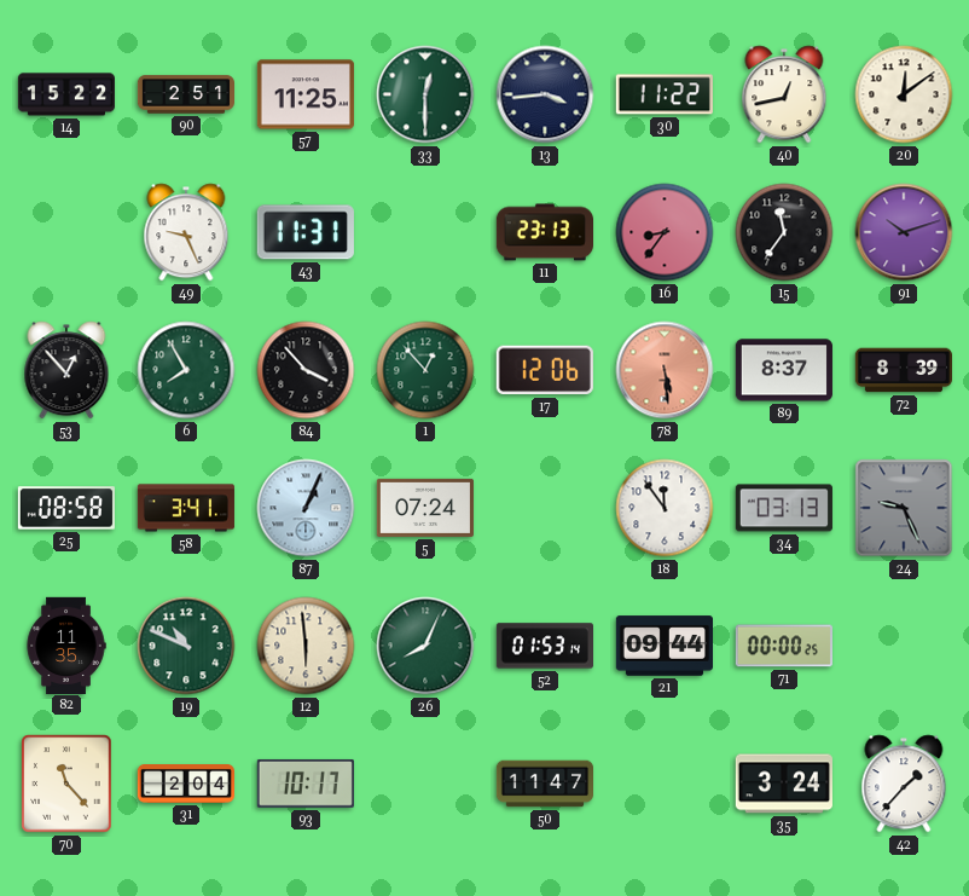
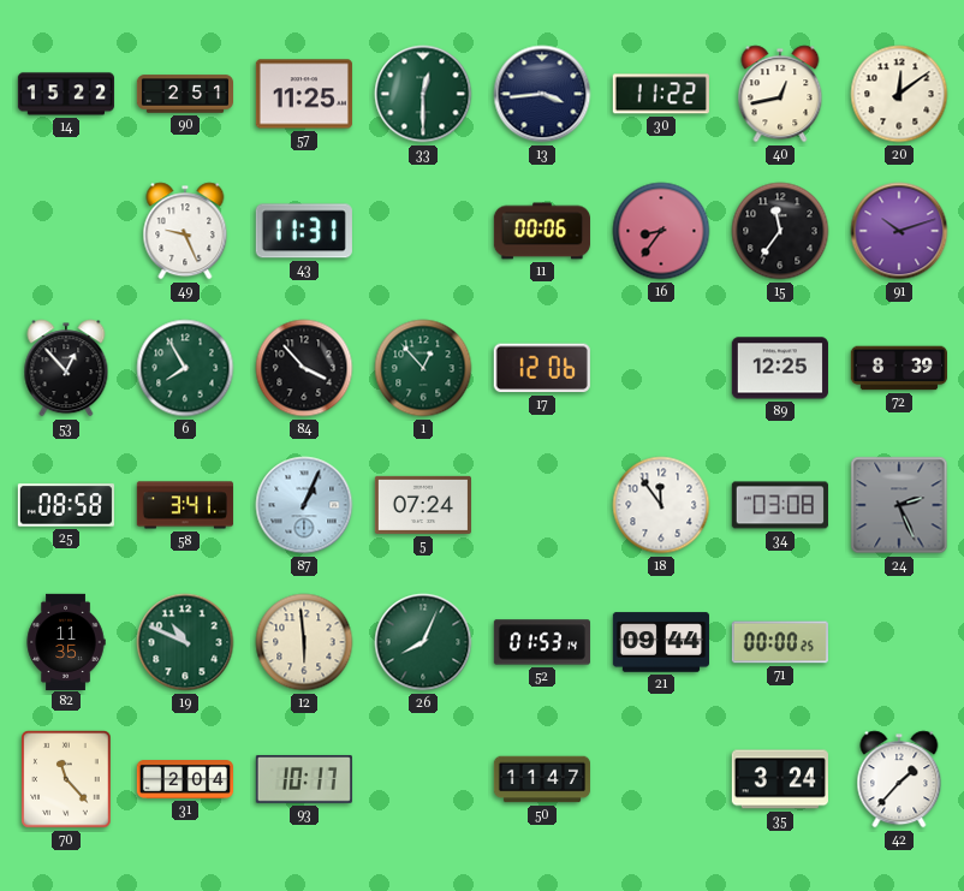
11: 23:13 -> 00:06 (541, 231)
78: 5:29 -> none (665, 370)
89: 8:37 -> 12:25 (780, 368)
34: 03:13 -> 03:08 (780, 505)
24: 9:26 -> 2:26 (899, 505)
